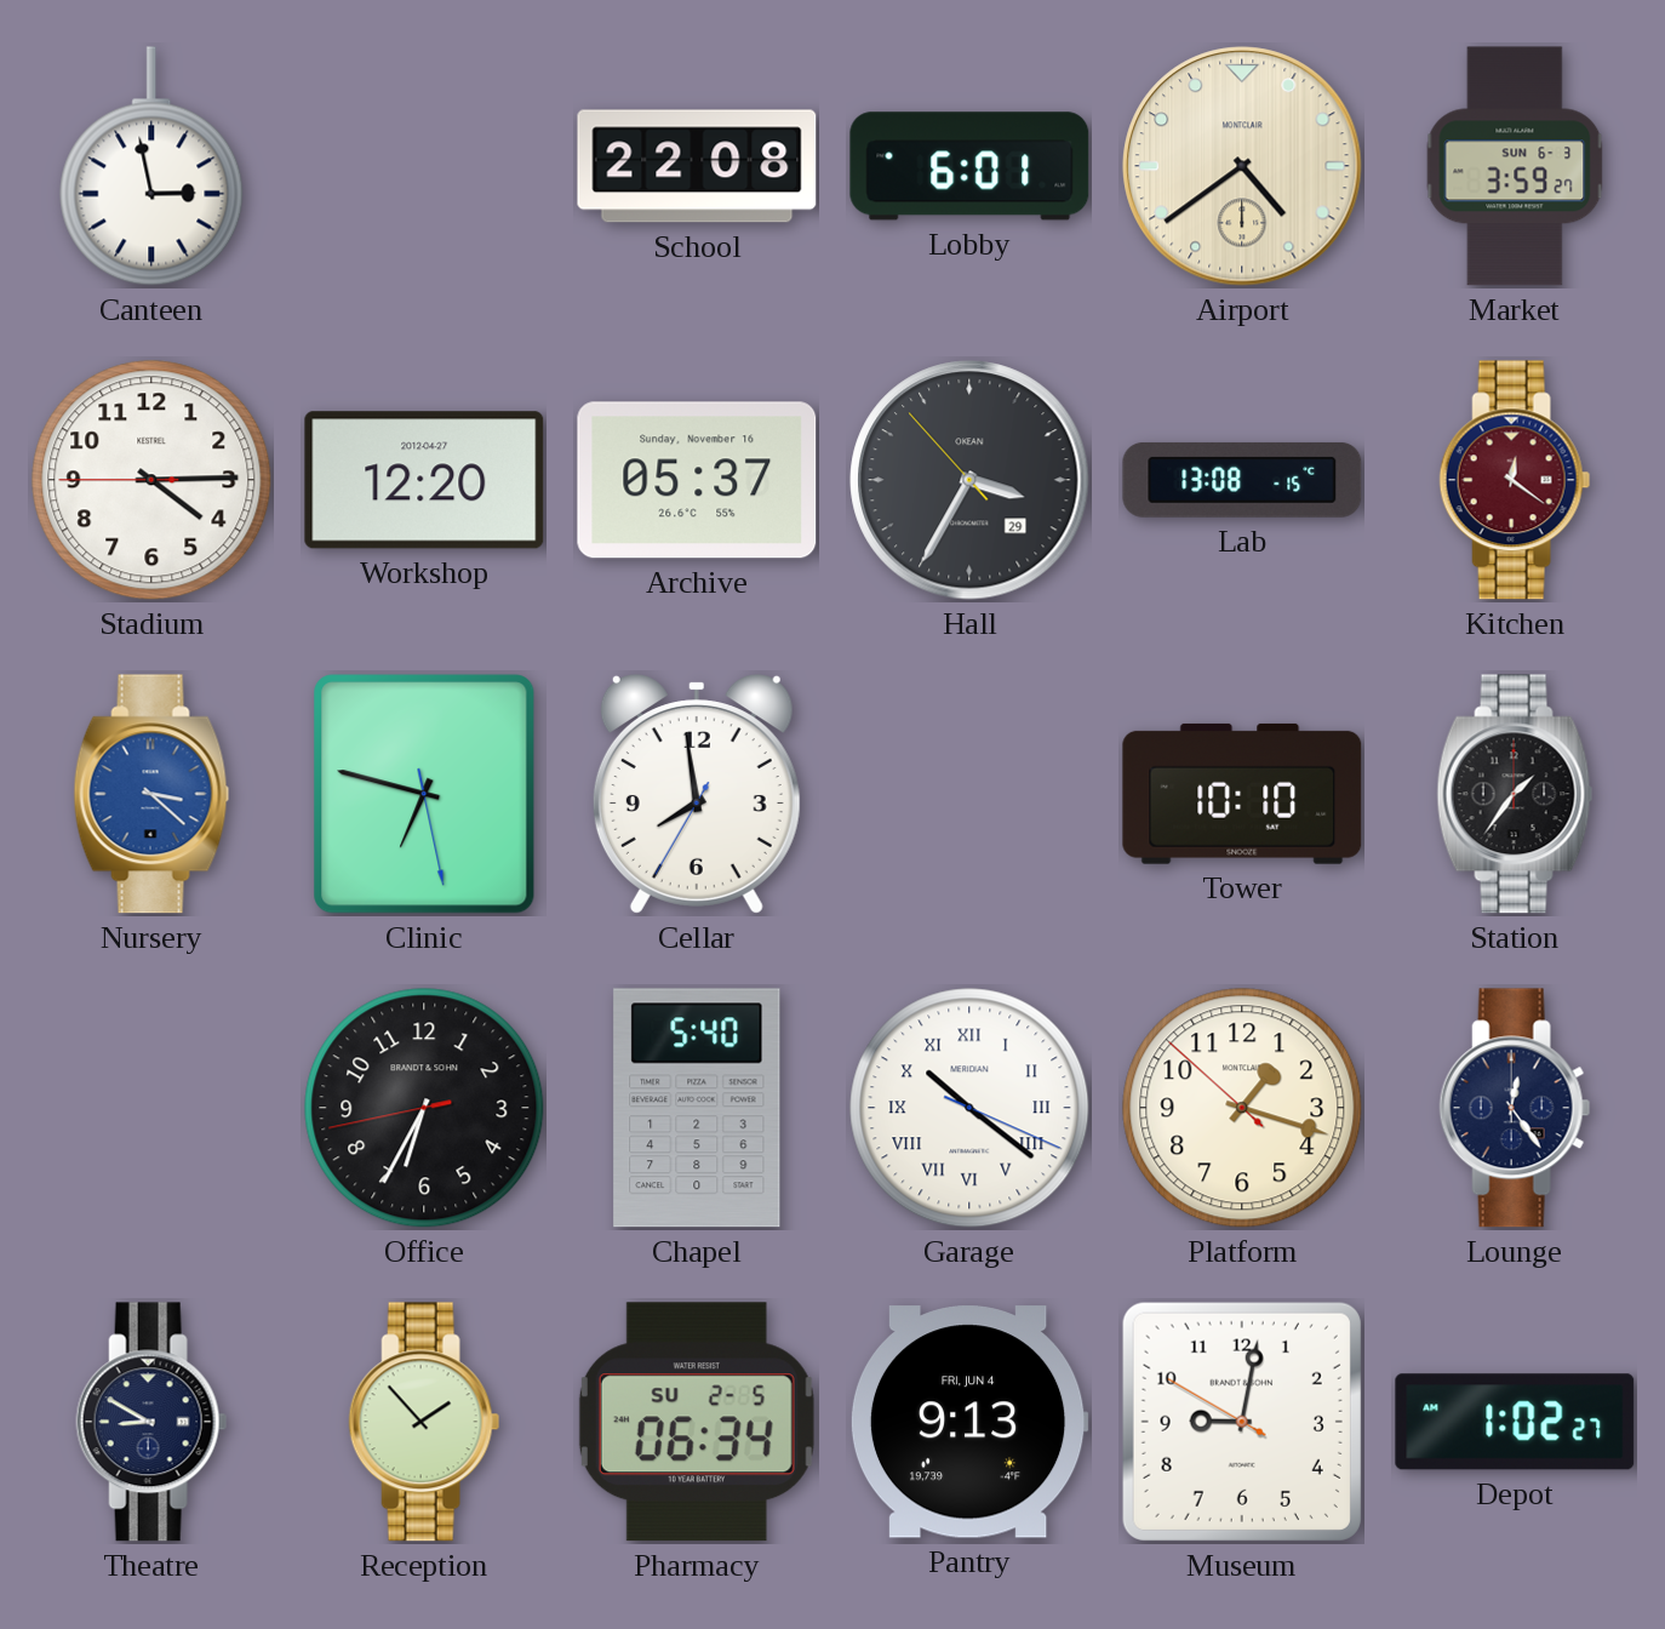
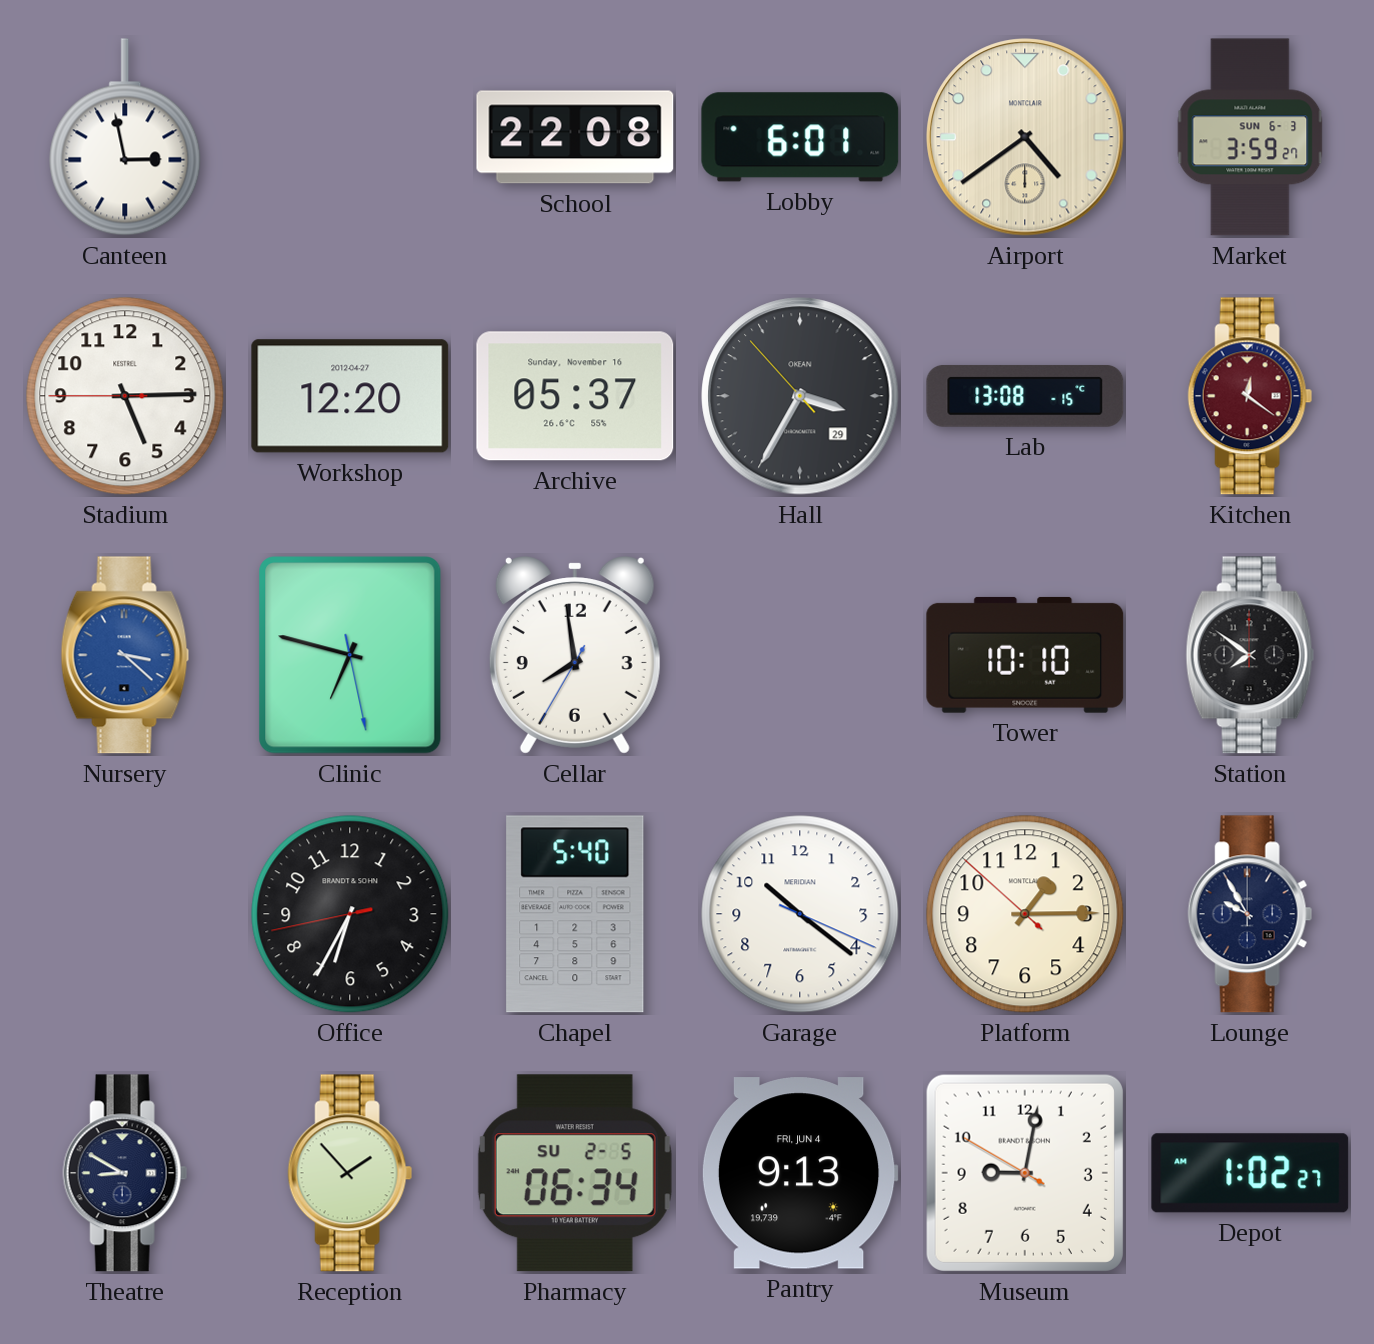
Stadium: 4:14 -> 5:14 (125, 396)
Station: 1:36 -> 7:51 (1250, 655)
Garage numerals: Roman -> Arabic (800, 914)
Platform: 1:17 -> 1:14 (1025, 914)
Lounge: 12:24 -> 9:55 (1250, 914)
